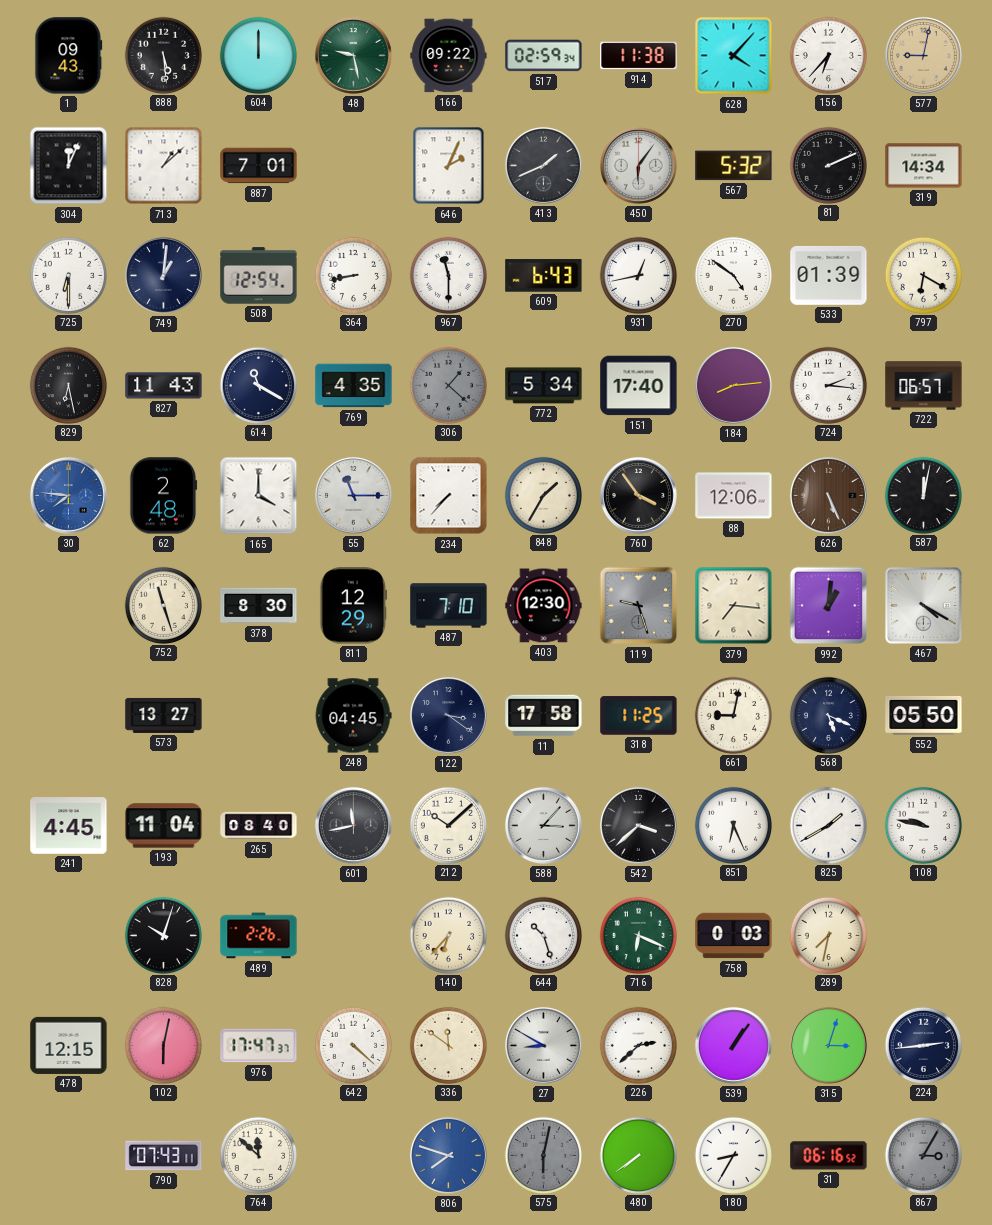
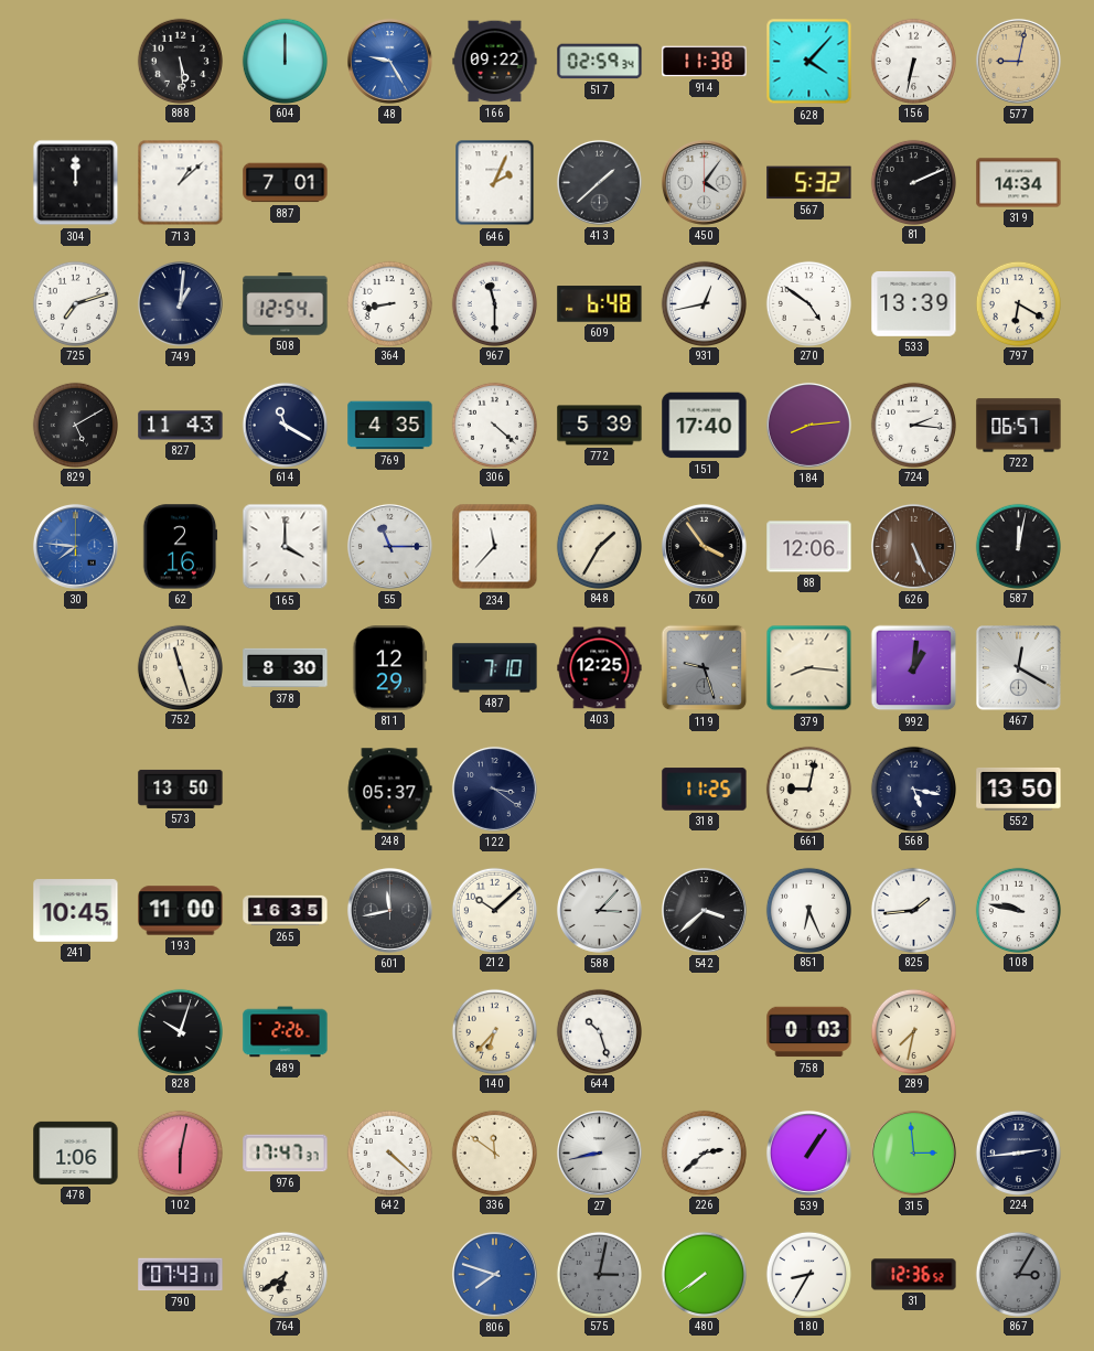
1: 09:43 -> none (69, 56)
48: 9:28 -> 9:25 (389, 61)
48 dial: green -> blue (389, 61)
156: 6:37 -> 6:32 (913, 61)
304: 12:04 -> 12:00 (76, 183)
413: 1:41 -> 1:38 (599, 182)
450: 6:06 -> 4:06 (704, 182)
725: 6:30 -> 7:12 (75, 303)
609: 6:43 -> 6:48 (600, 304)
533: 01:39 -> 13:39 (914, 304)
829: 6:28 -> 5:10 (75, 425)
306: 1:22 -> 4:22 (494, 425)
306 dial: grey -> white (494, 425)
772: 5:34 -> 5:39 (600, 426)
62: 2:48 -> 2:16 (180, 547)
234: 7:37 -> 11:37 (495, 547)
403: 12:30 -> 12:25 (600, 668)
379: 7:16 -> 8:16 (809, 668)
467: 4:20 -> 12:20 (1019, 668)
573: 13:27 -> 13:50 (181, 789)
248: 04:45 -> 05:37 (389, 790)
11: 17:58 -> none (544, 716)
568: 5:19 -> 5:17 (913, 789)
552: 05:50 -> 13:50 (1019, 789)
241: 4:45 -> 10:45 (76, 911)
193: 11:04 -> 11:00 (181, 911)
265: 08:40 -> 16:35 (286, 911)
825: 1:40 -> 1:44 (913, 910)
716: 6:19 -> none (638, 935)
478: 12:15 -> 1:06 (76, 1152)
27: 8:50 -> 8:43 (599, 1152)
315: 3:03 -> 2:59 (913, 1152)
764: 11:52 -> 6:39 (285, 1274)
575: 6:02 -> 3:02 (599, 1274)
31: 06:16 -> 12:36 (914, 1275)
